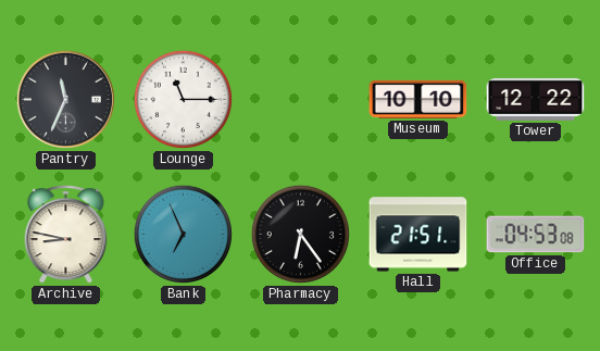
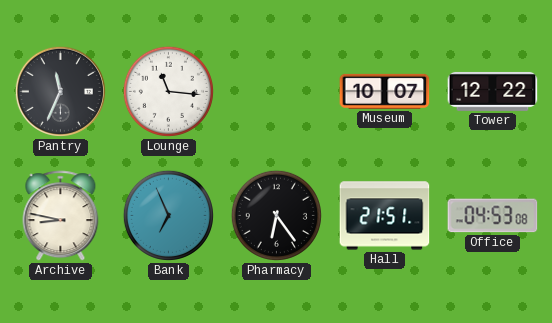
Lounge: 11:15 -> 11:16 (168, 91)
Museum: 10:10 -> 10:07 (385, 91)
